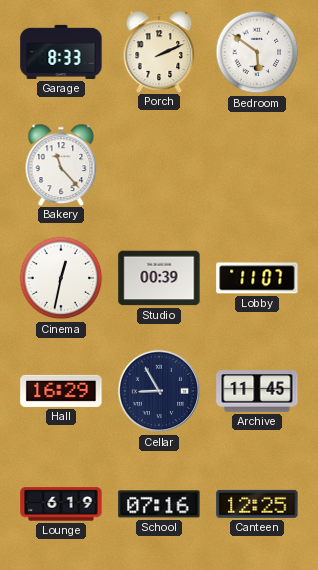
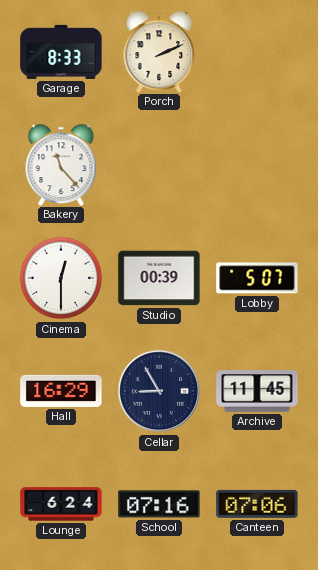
Bedroom: 5:51 -> none (257, 52)
Cinema: 12:32 -> 12:30 (61, 278)
Lobby: 11:07 -> 5:07 (257, 278)
Lounge: 6:19 -> 6:24 (61, 504)
Canteen: 12:25 -> 07:06 (257, 504)
